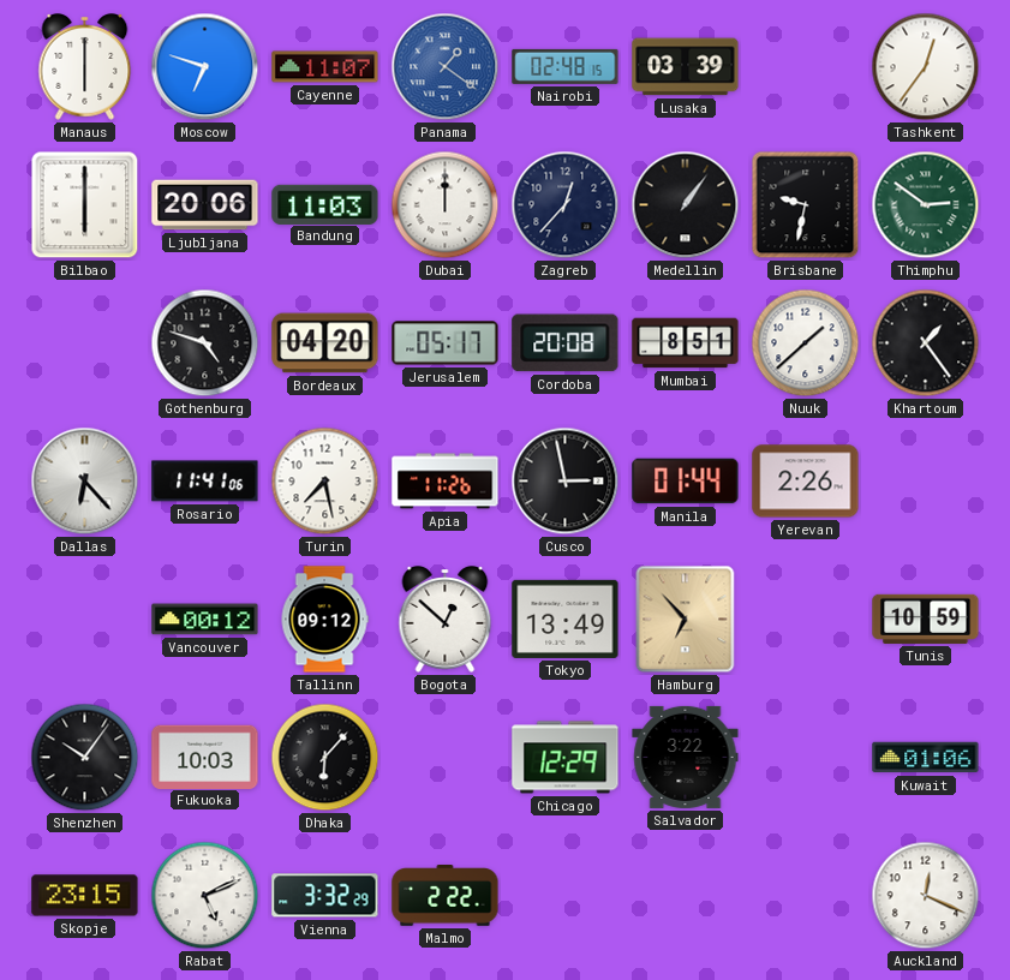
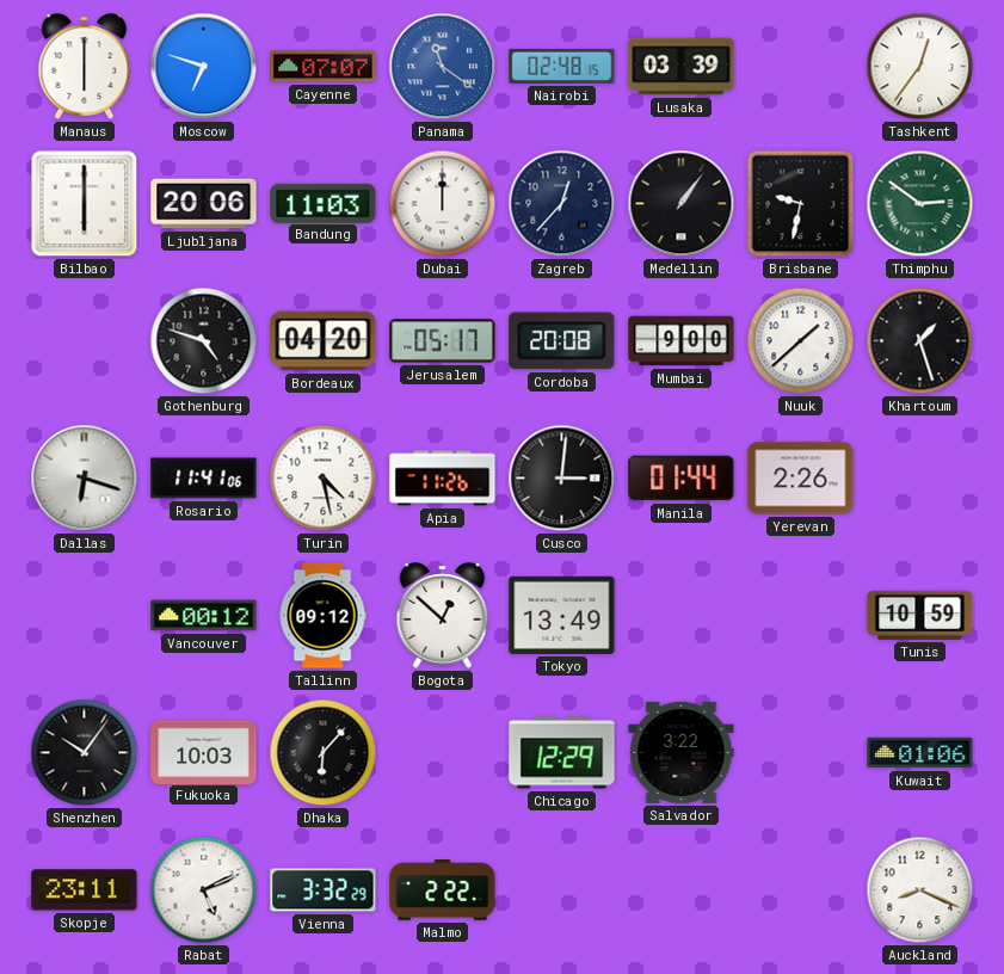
Cayenne: 11:07 -> 07:07 (324, 67)
Panama: 1:21 -> 11:21 (443, 67)
Mumbai: 8:51 -> 9:00 (682, 341)
Khartoum: 1:24 -> 1:27 (920, 341)
Dallas: 6:23 -> 6:18 (85, 479)
Turin: 7:28 -> 4:28 (324, 479)
Cusco: 2:58 -> 3:01 (562, 479)
Hamburg: 6:53 -> none (686, 620)
Skopje: 23:15 -> 23:11 (85, 890)
Auckland: 12:19 -> 8:19 (920, 890)
